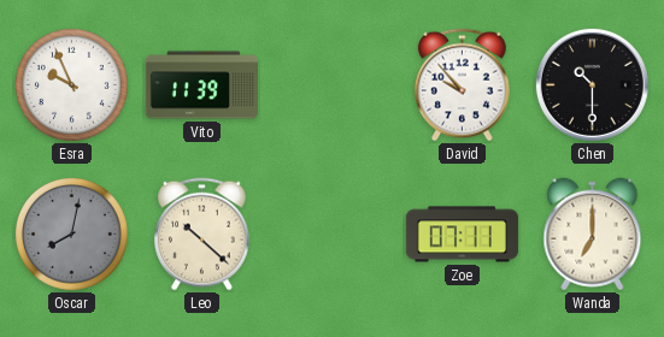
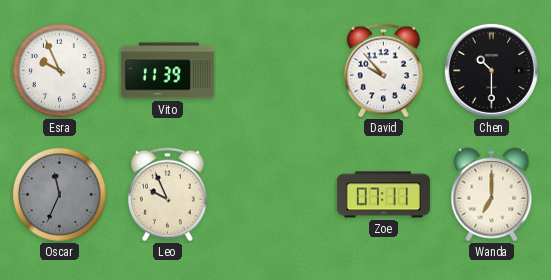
Oscar: 8:02 -> 11:34 (59, 194)
Leo: 10:22 -> 9:56 (168, 195)
